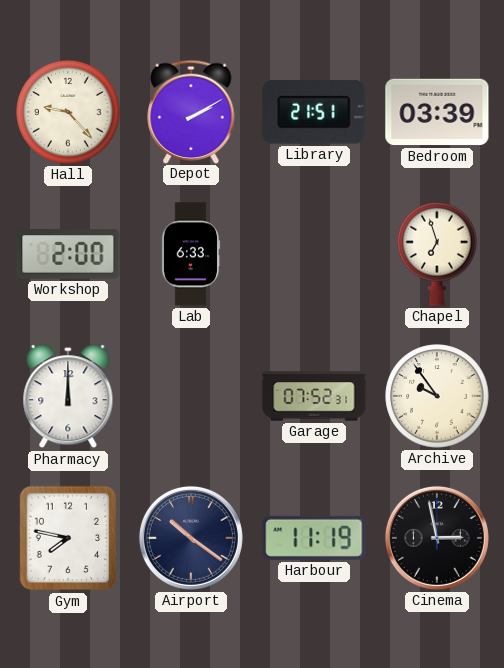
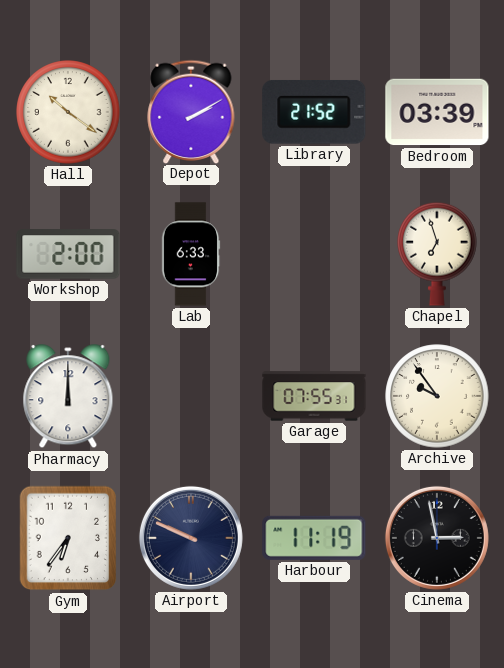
Hall: 9:23 -> 10:21 (68, 112)
Library: 21:51 -> 21:52 (314, 112)
Garage: 07:52 -> 07:55 (314, 396)
Gym: 7:47 -> 6:36 (68, 538)
Airport: 10:21 -> 9:49 (191, 538)
